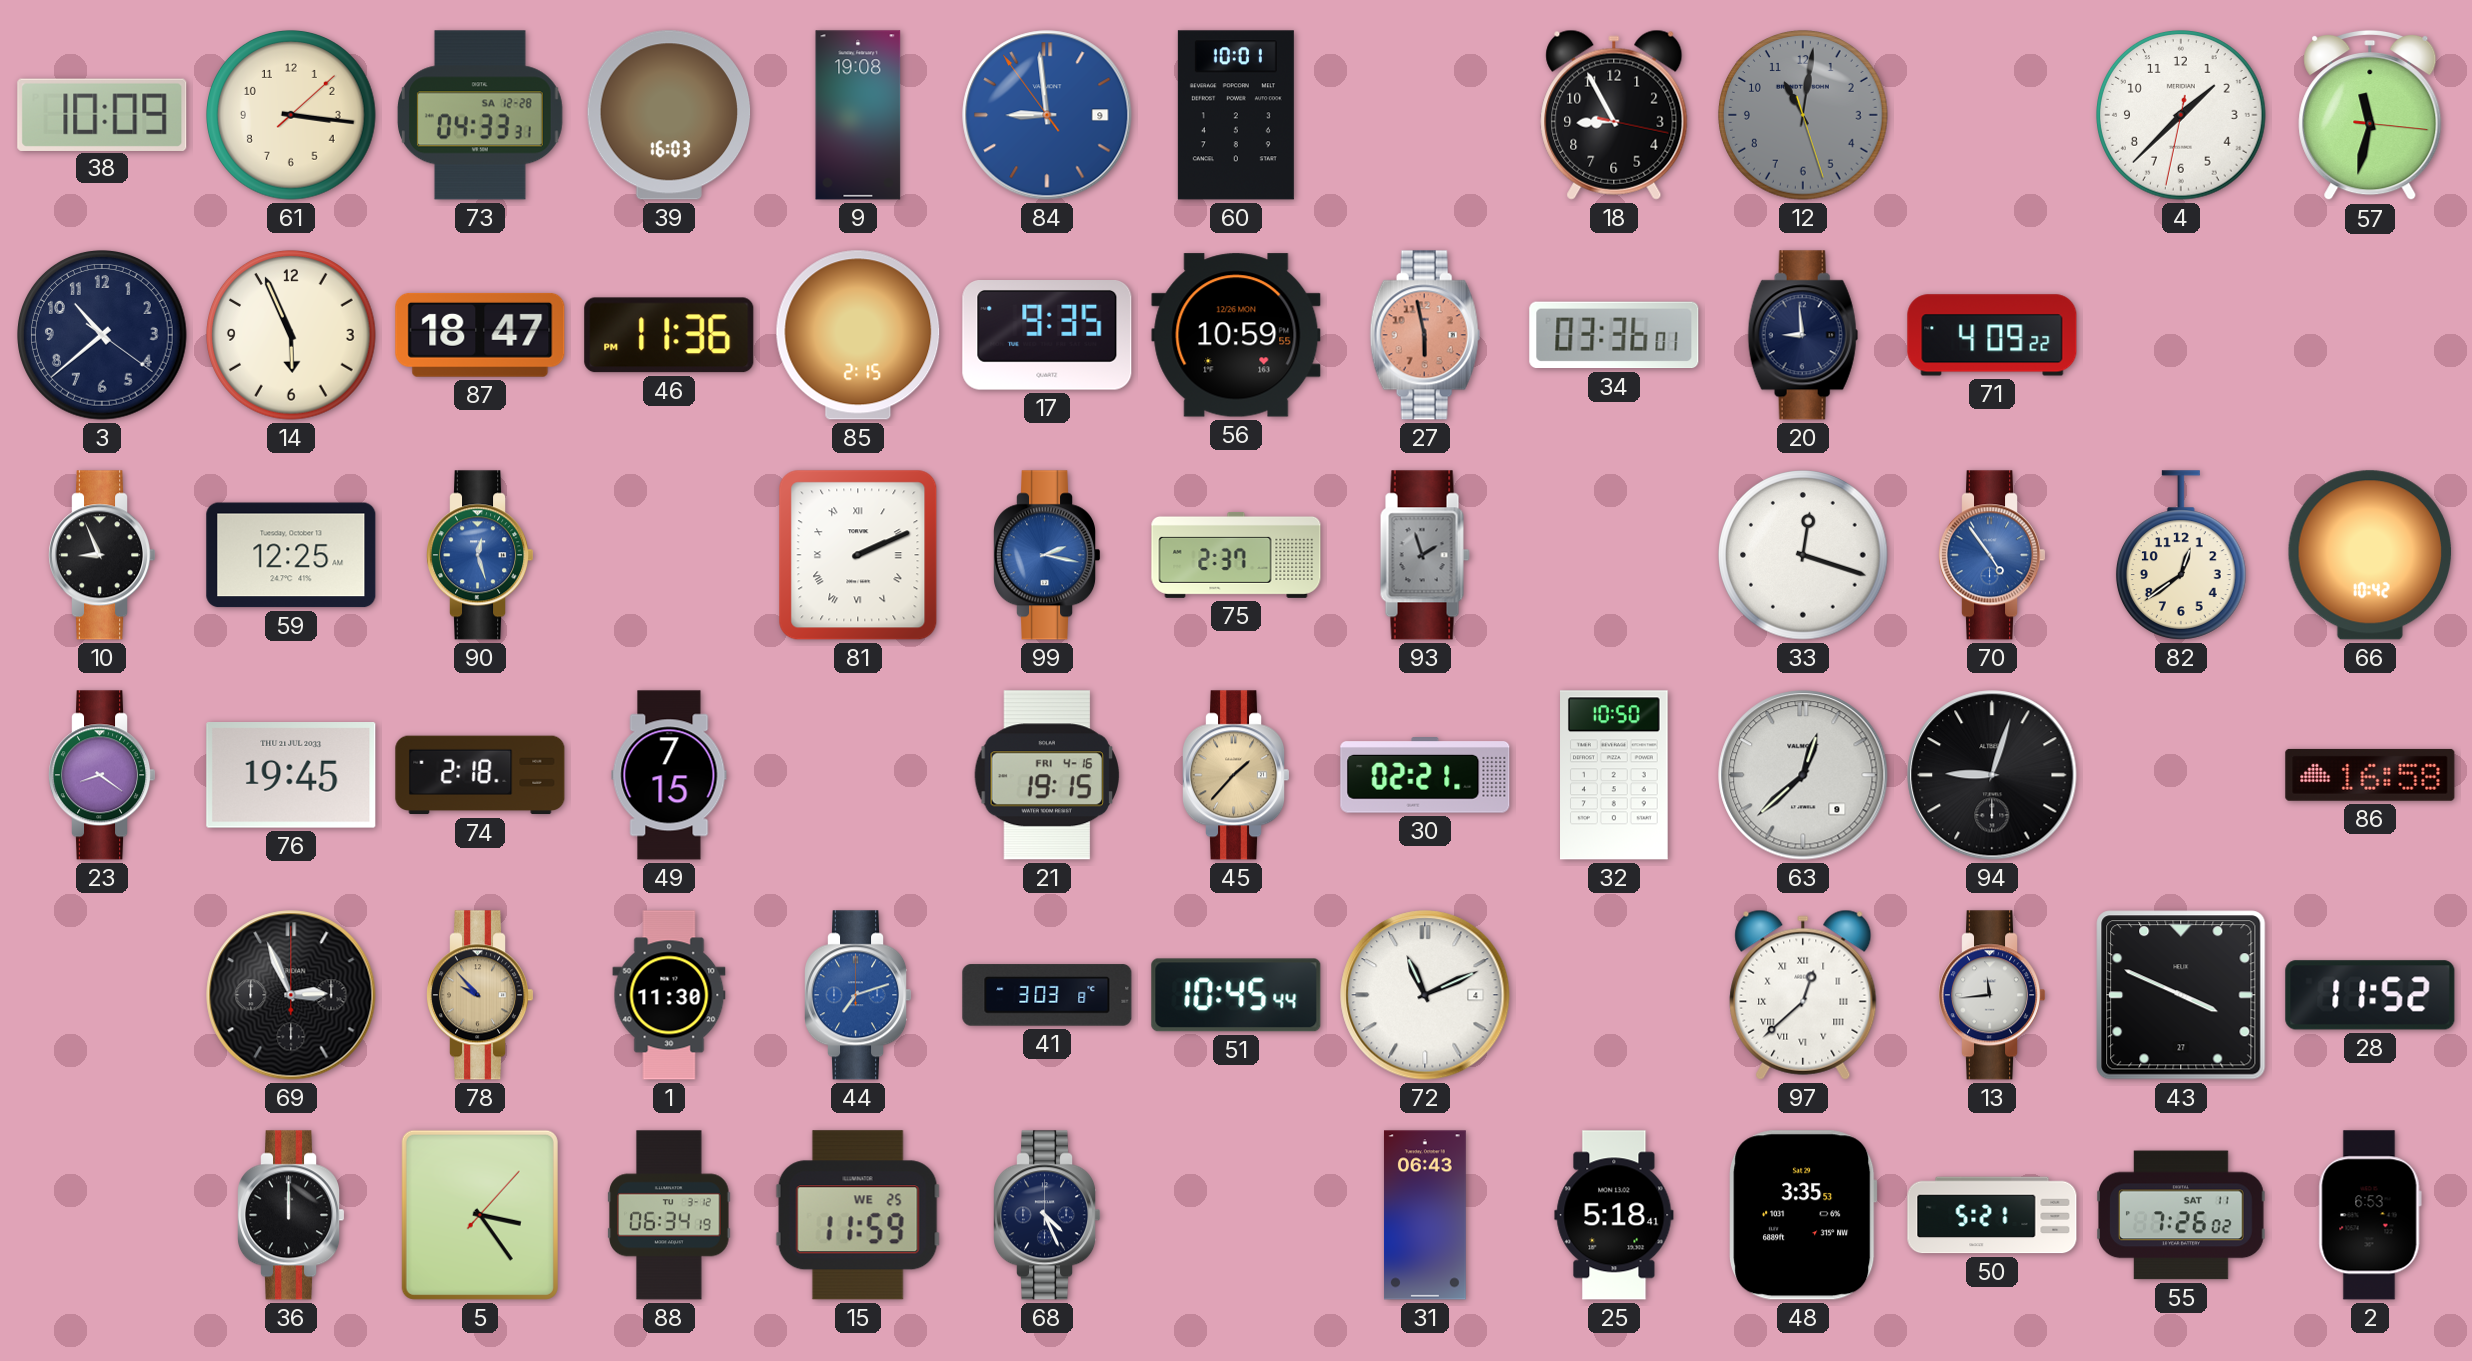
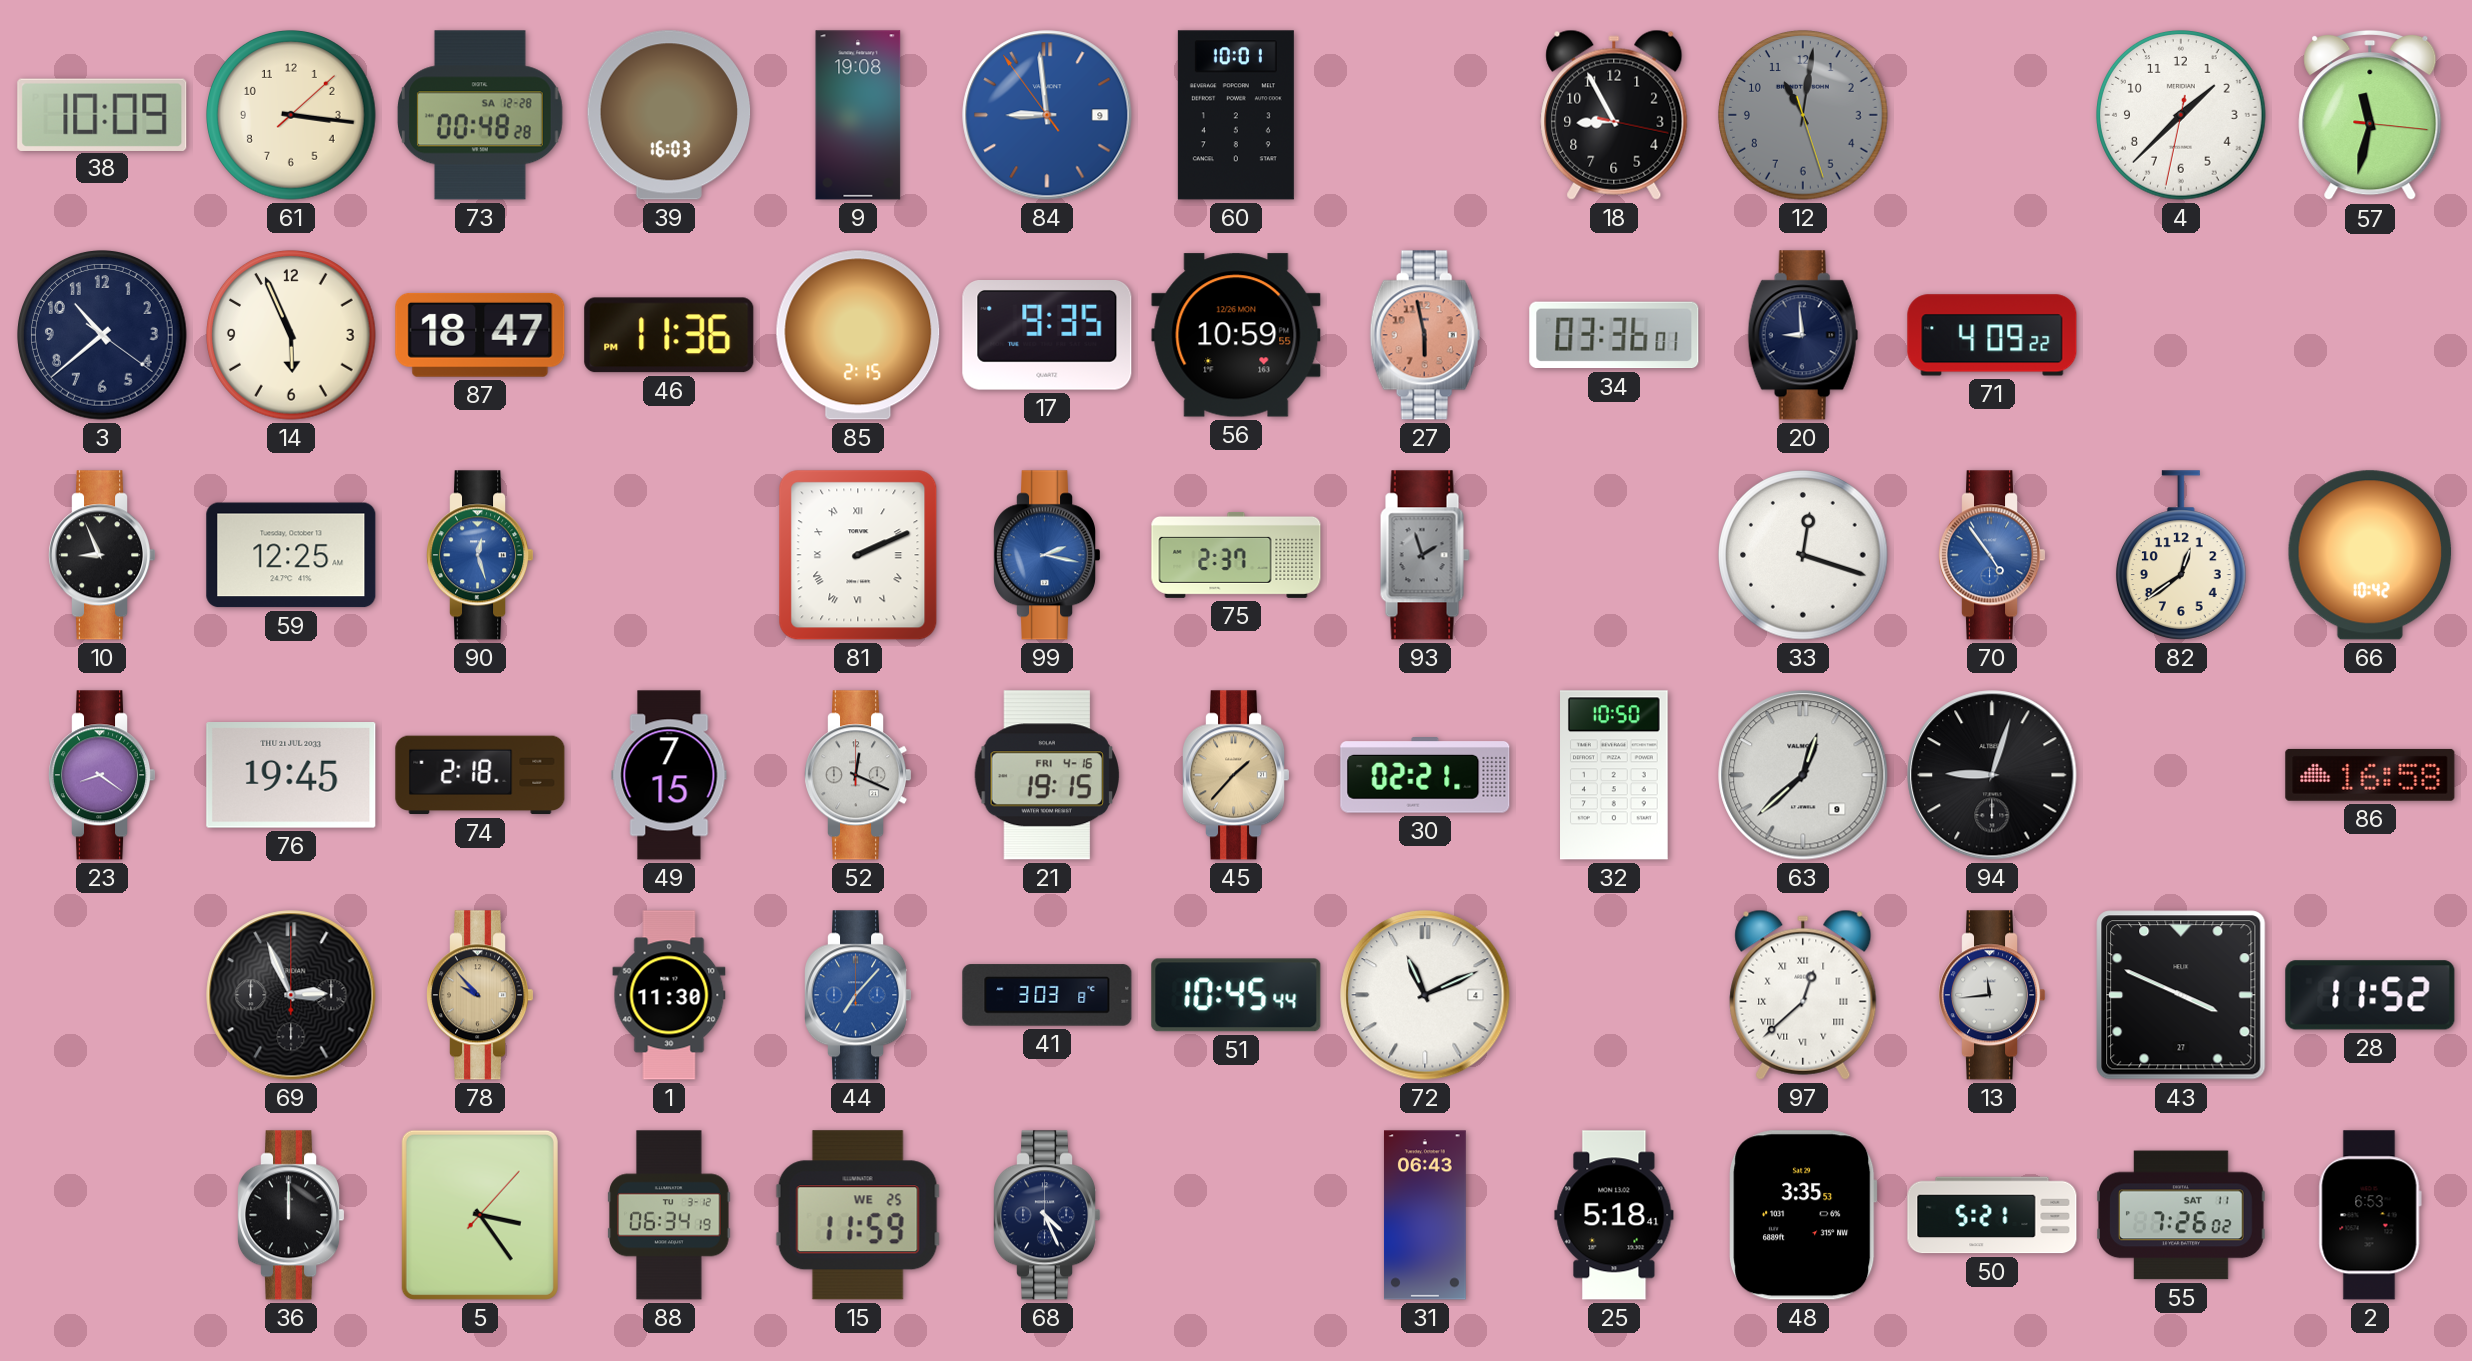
73: 04:33 -> 00:48 (480, 115)
52: none -> 12:19 (859, 775)
44: 7:12 -> 7:07 (859, 995)
